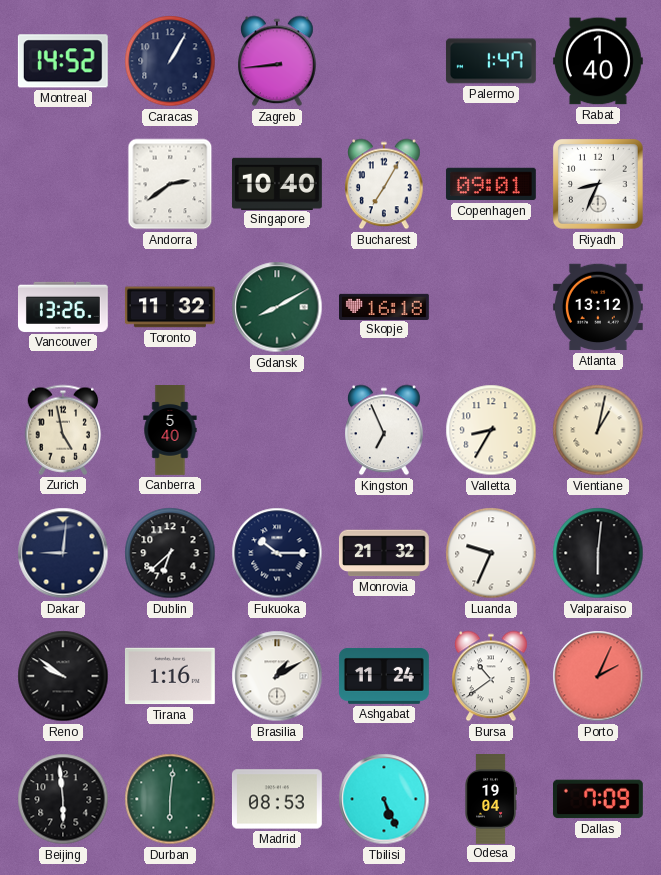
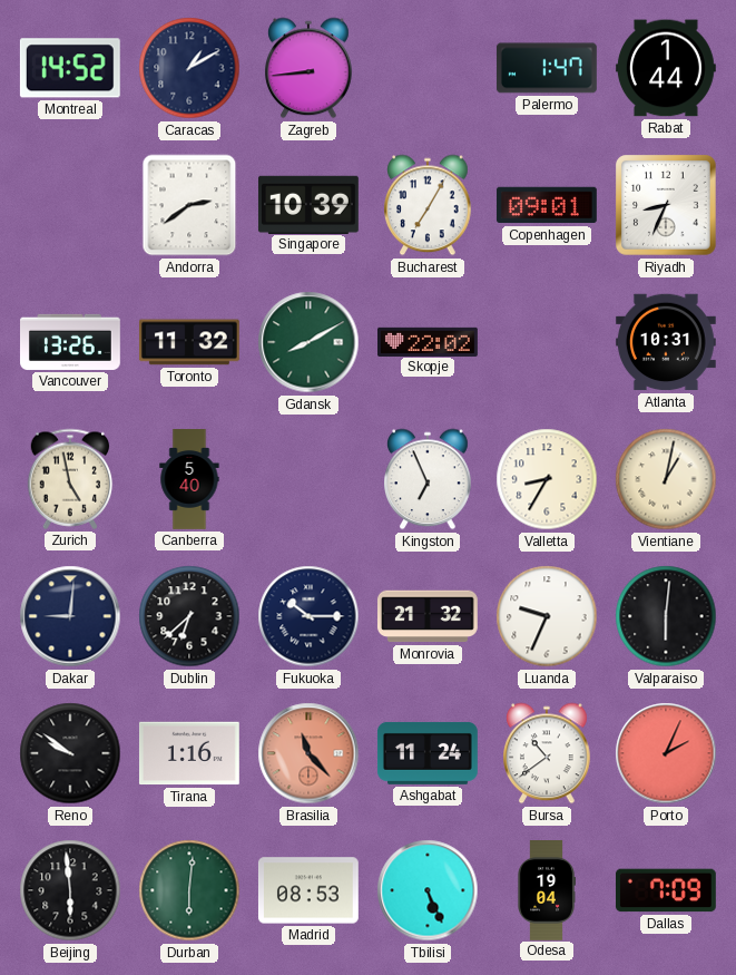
Caracas: 1:05 -> 1:10 (189, 68)
Rabat: 1:40 -> 1:44 (666, 68)
Singapore: 10:40 -> 10:39 (308, 204)
Skopje: 16:18 -> 22:02 (429, 341)
Atlanta: 13:12 -> 10:31 (666, 342)
Brasilia: 1:10 -> 11:23 (308, 753)
Brasilia dial: white -> salmon (308, 753)
